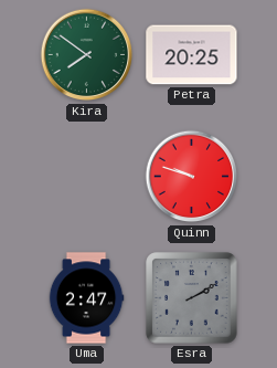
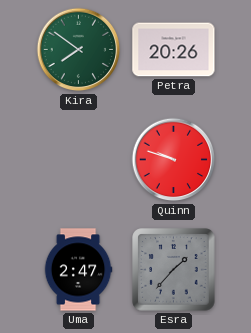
Petra: 20:25 -> 20:26 (174, 50)
Esra: 2:10 -> 1:37 (174, 270)
